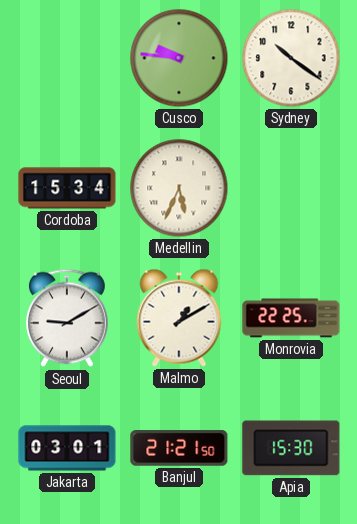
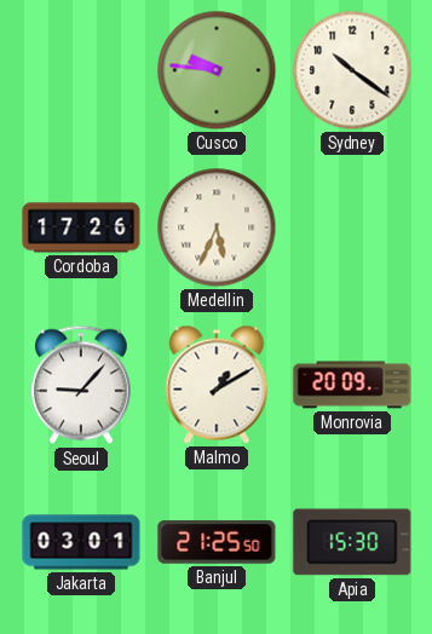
Cordoba: 15:34 -> 17:26 (81, 227)
Seoul: 9:10 -> 9:07 (82, 385)
Monrovia: 22:25 -> 20:09 (352, 385)
Banjul: 21:21 -> 21:25 (217, 542)
